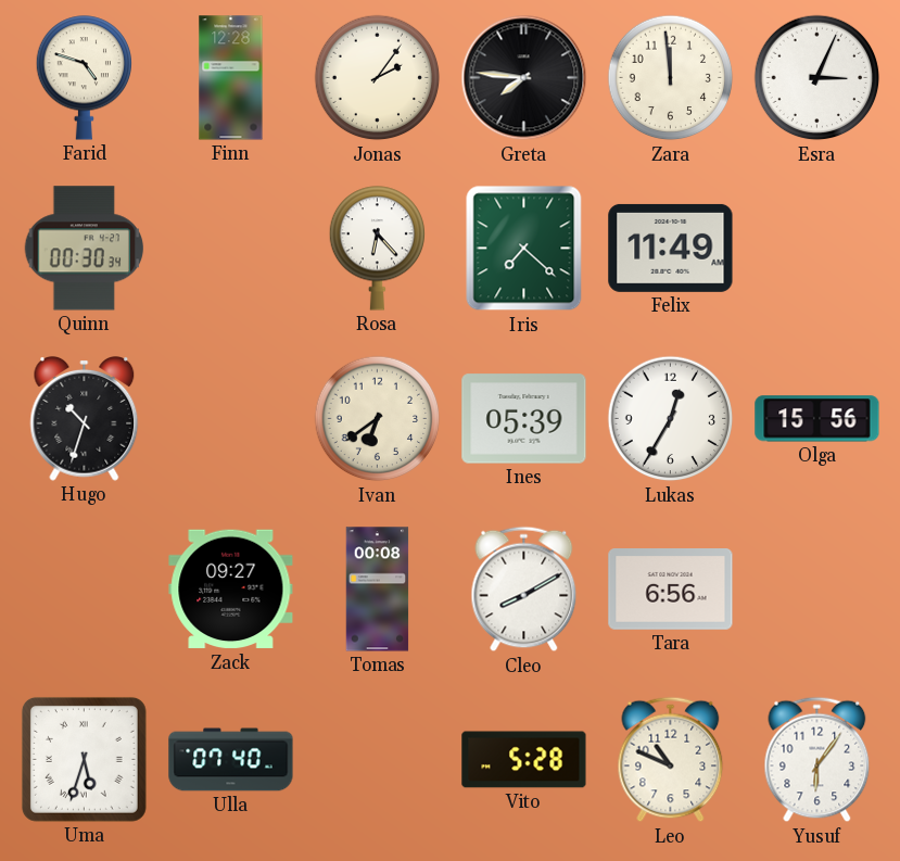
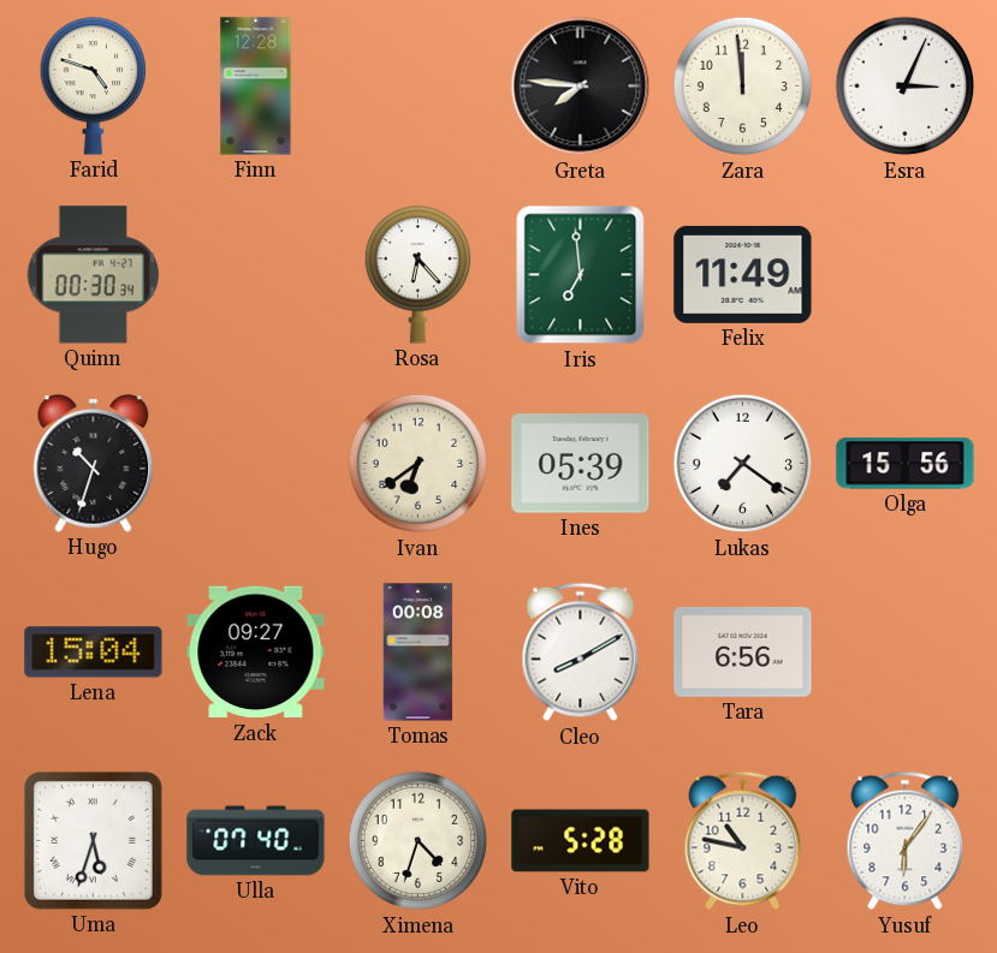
Jonas: 2:06 -> none (378, 78)
Iris: 7:22 -> 6:59 (581, 275)
Lukas: 12:35 -> 7:21 (743, 464)
Lena: none -> 15:04 (94, 653)
Ximena: none -> 4:33 (419, 841)
Leo: 10:49 -> 10:47 (743, 841)
